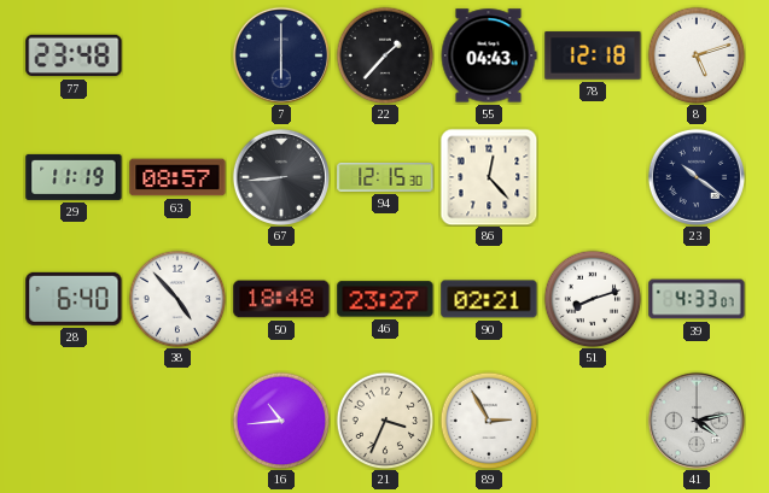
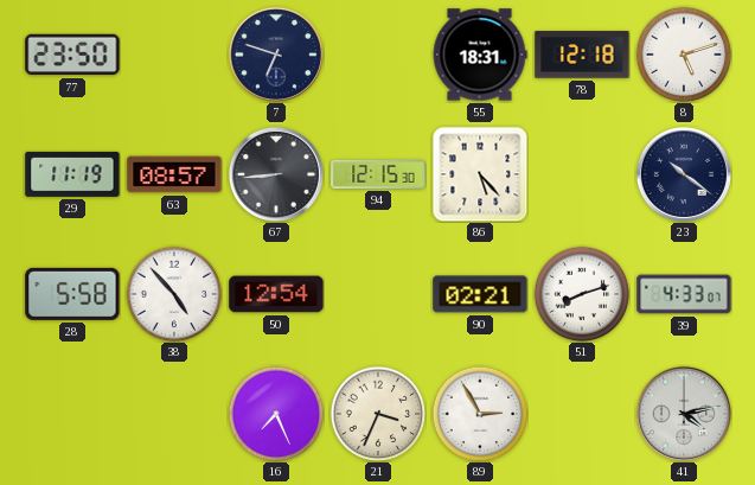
77: 23:48 -> 23:50 (72, 55)
7: 6:00 -> 6:48 (276, 55)
22: 1:37 -> none (385, 55)
55: 04:43 -> 18:31 (480, 55)
86: 12:23 -> 5:23 (480, 174)
28: 6:40 -> 5:58 (72, 294)
50: 18:48 -> 12:54 (276, 294)
46: 23:27 -> none (385, 299)
16: 10:44 -> 7:26 (276, 414)
